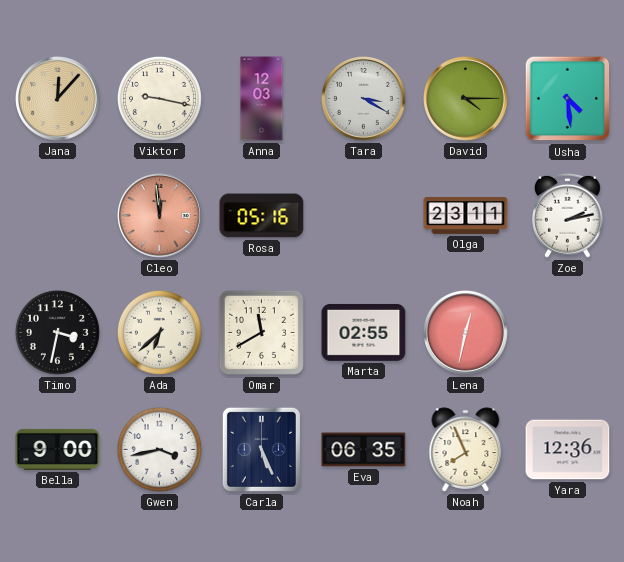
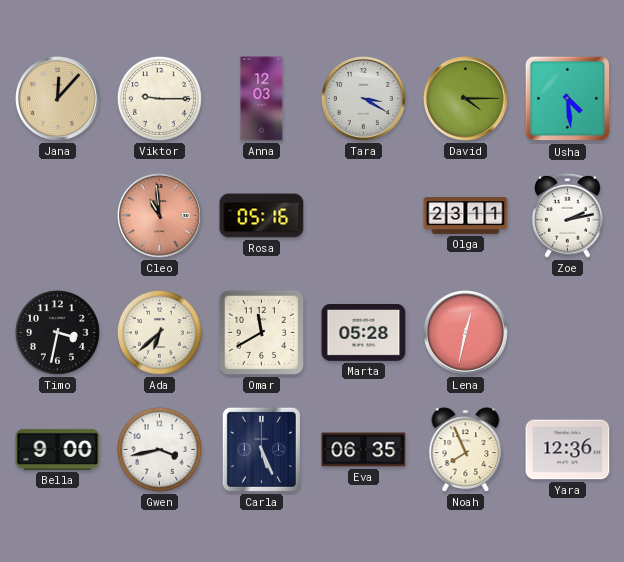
Viktor: 9:17 -> 9:15 (159, 98)
Cleo: 11:59 -> 10:59 (160, 216)
Marta: 02:55 -> 05:28 (364, 332)
